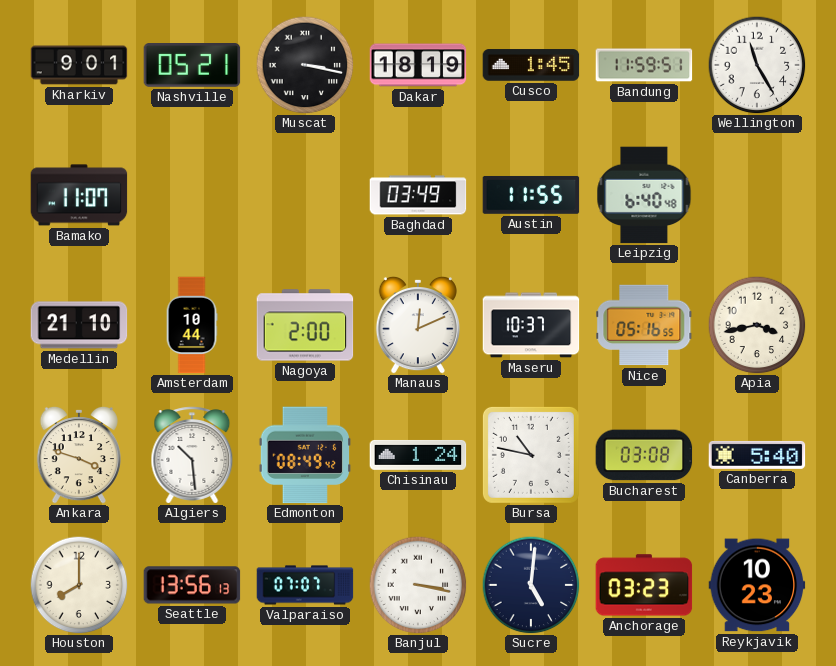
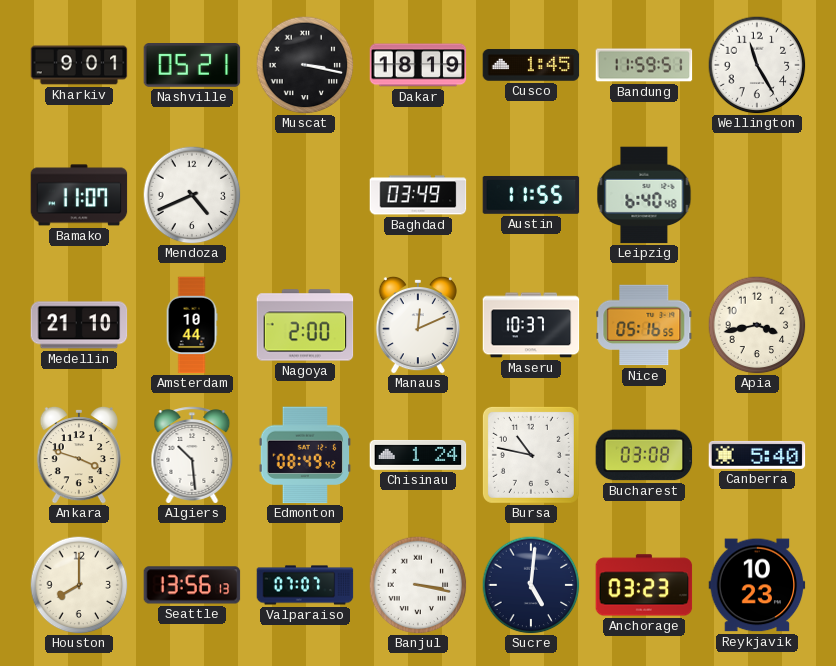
Mendoza: none -> 4:41 (192, 195)
